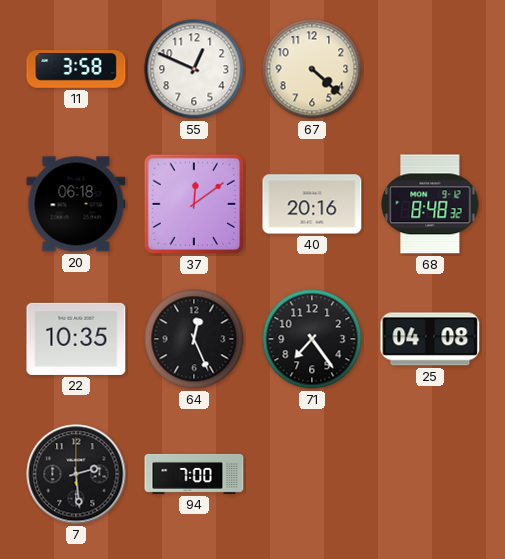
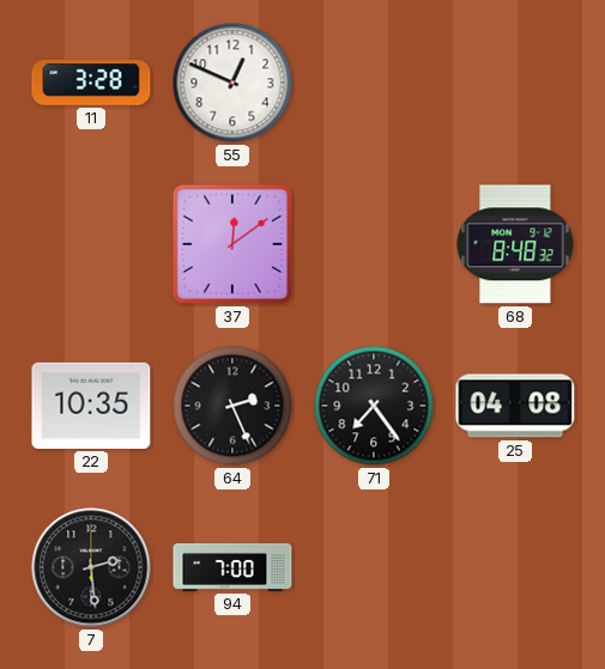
11: 3:58 -> 3:28 (91, 83)
67: 4:22 -> none (312, 69)
20: 06:18 -> none (76, 204)
40: 20:16 -> none (312, 204)
64: 12:26 -> 2:26 (232, 406)
